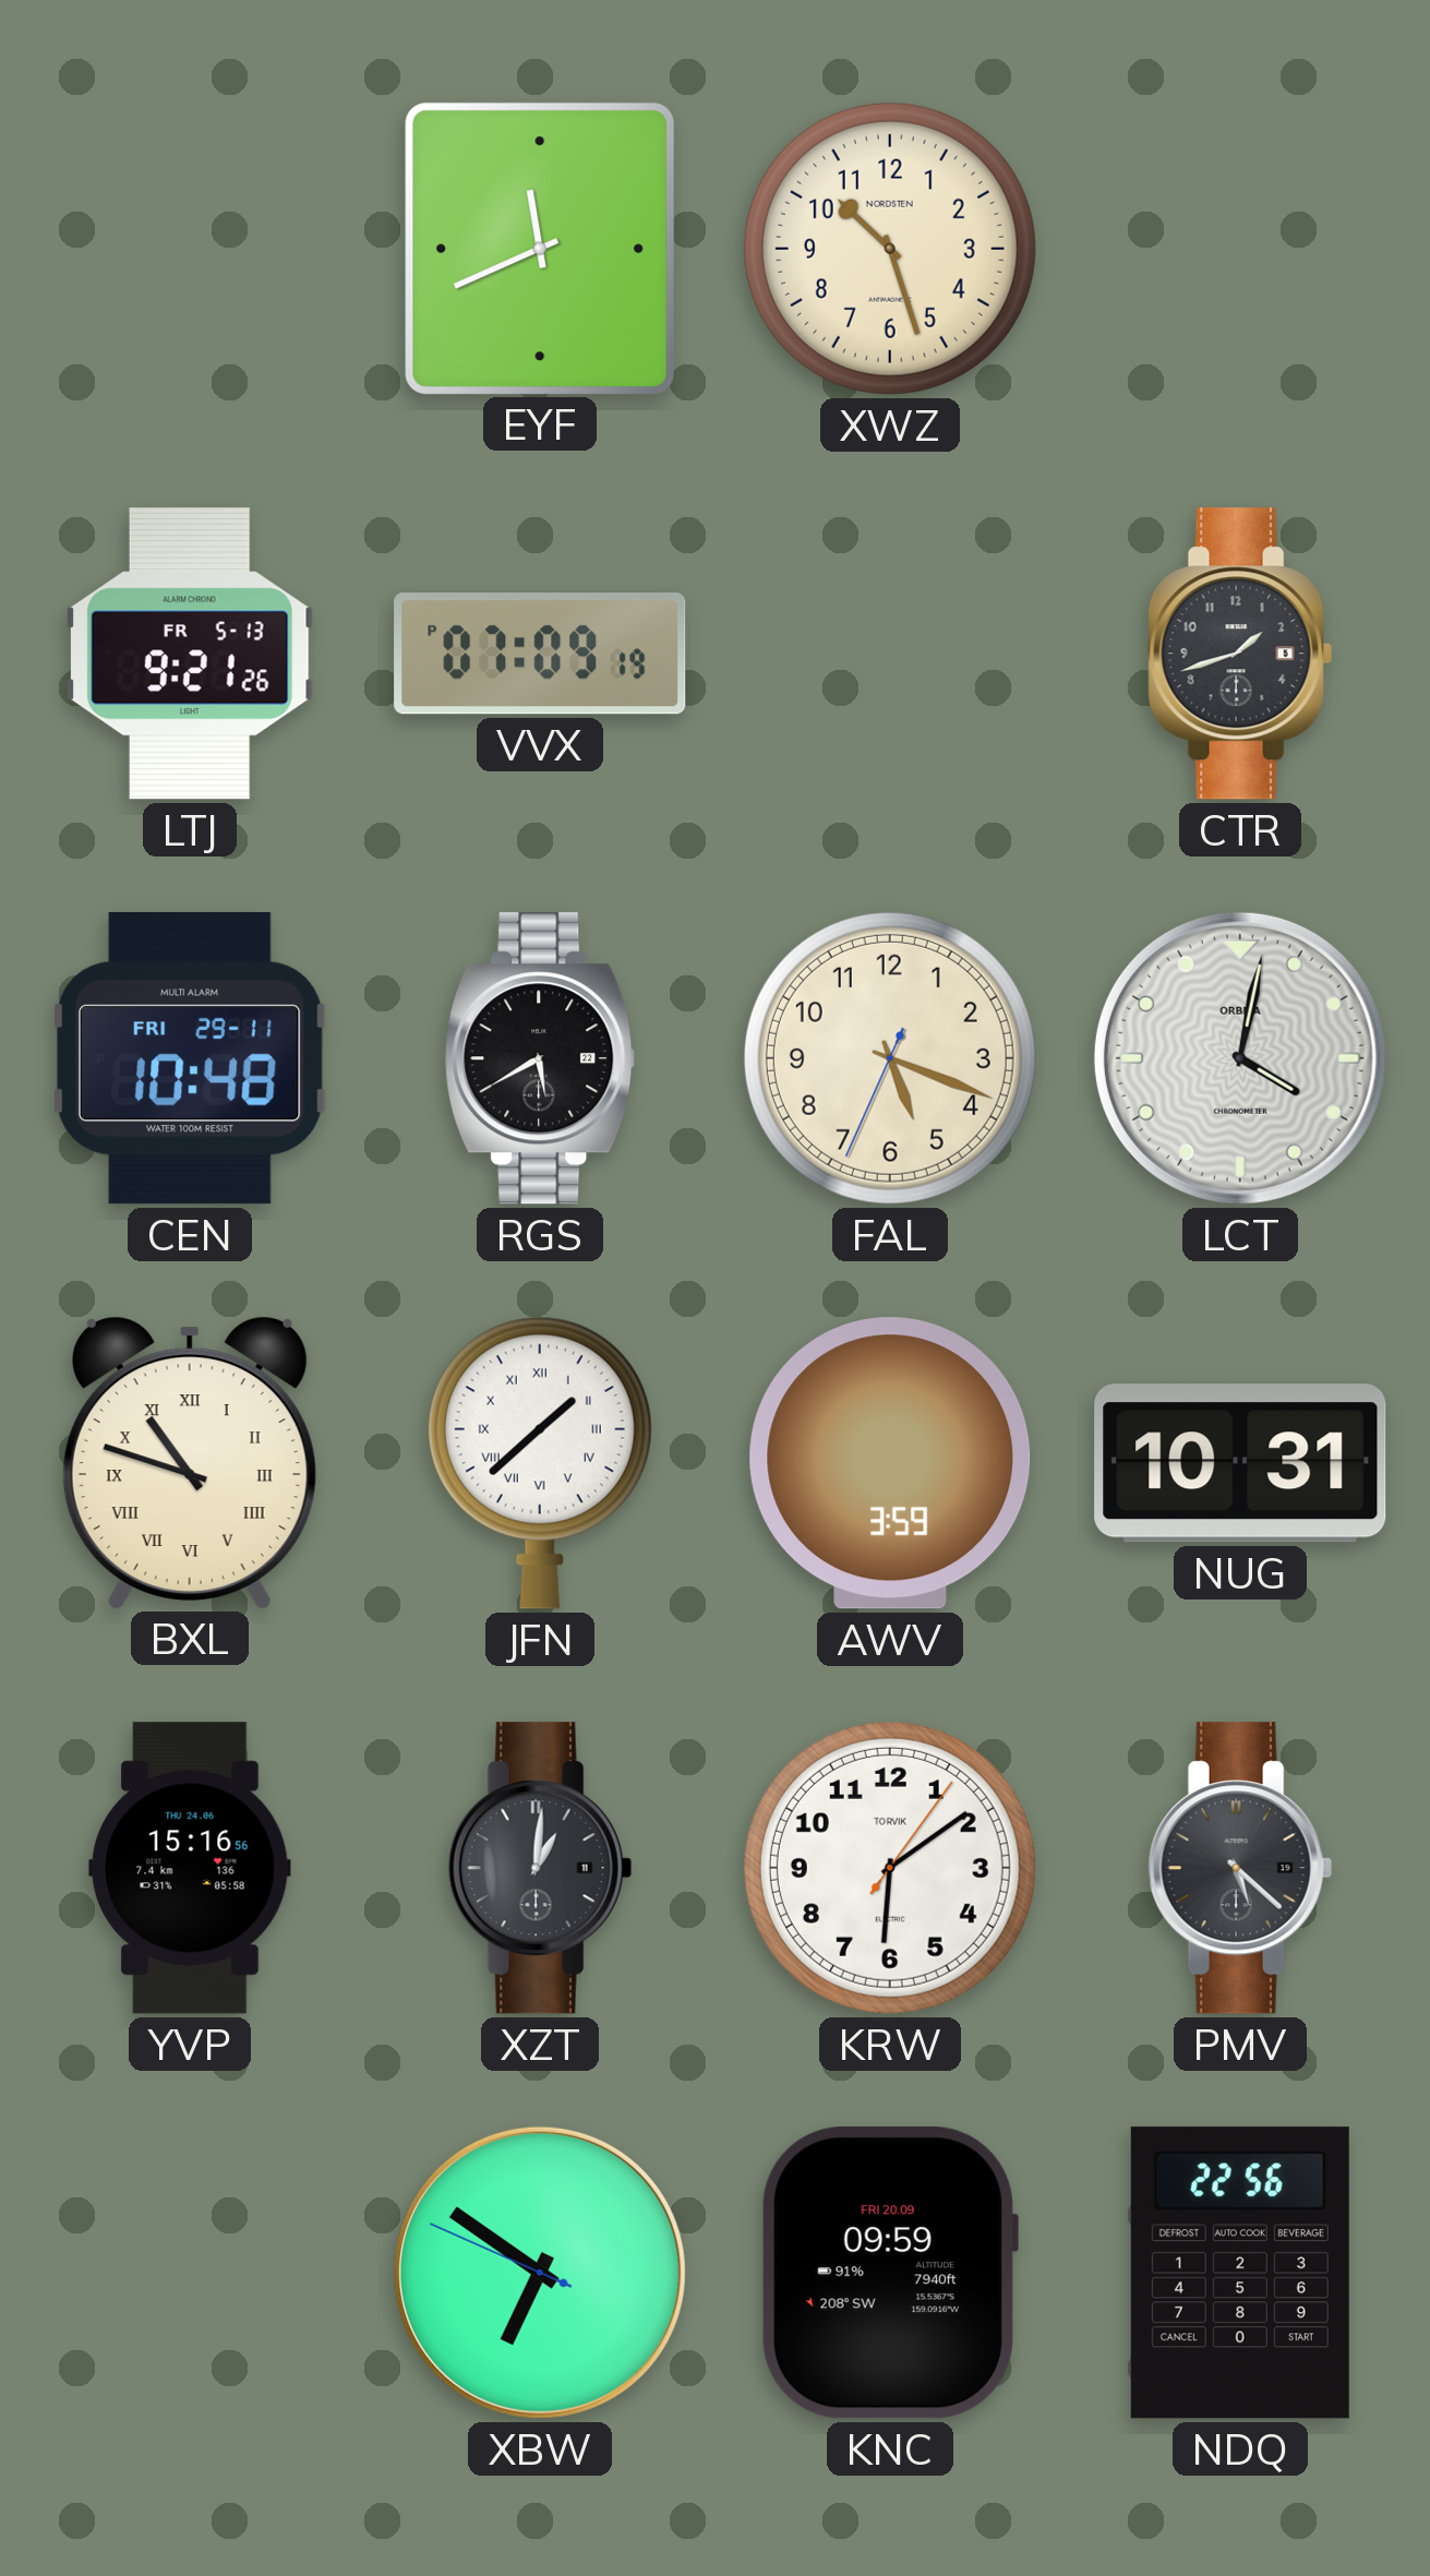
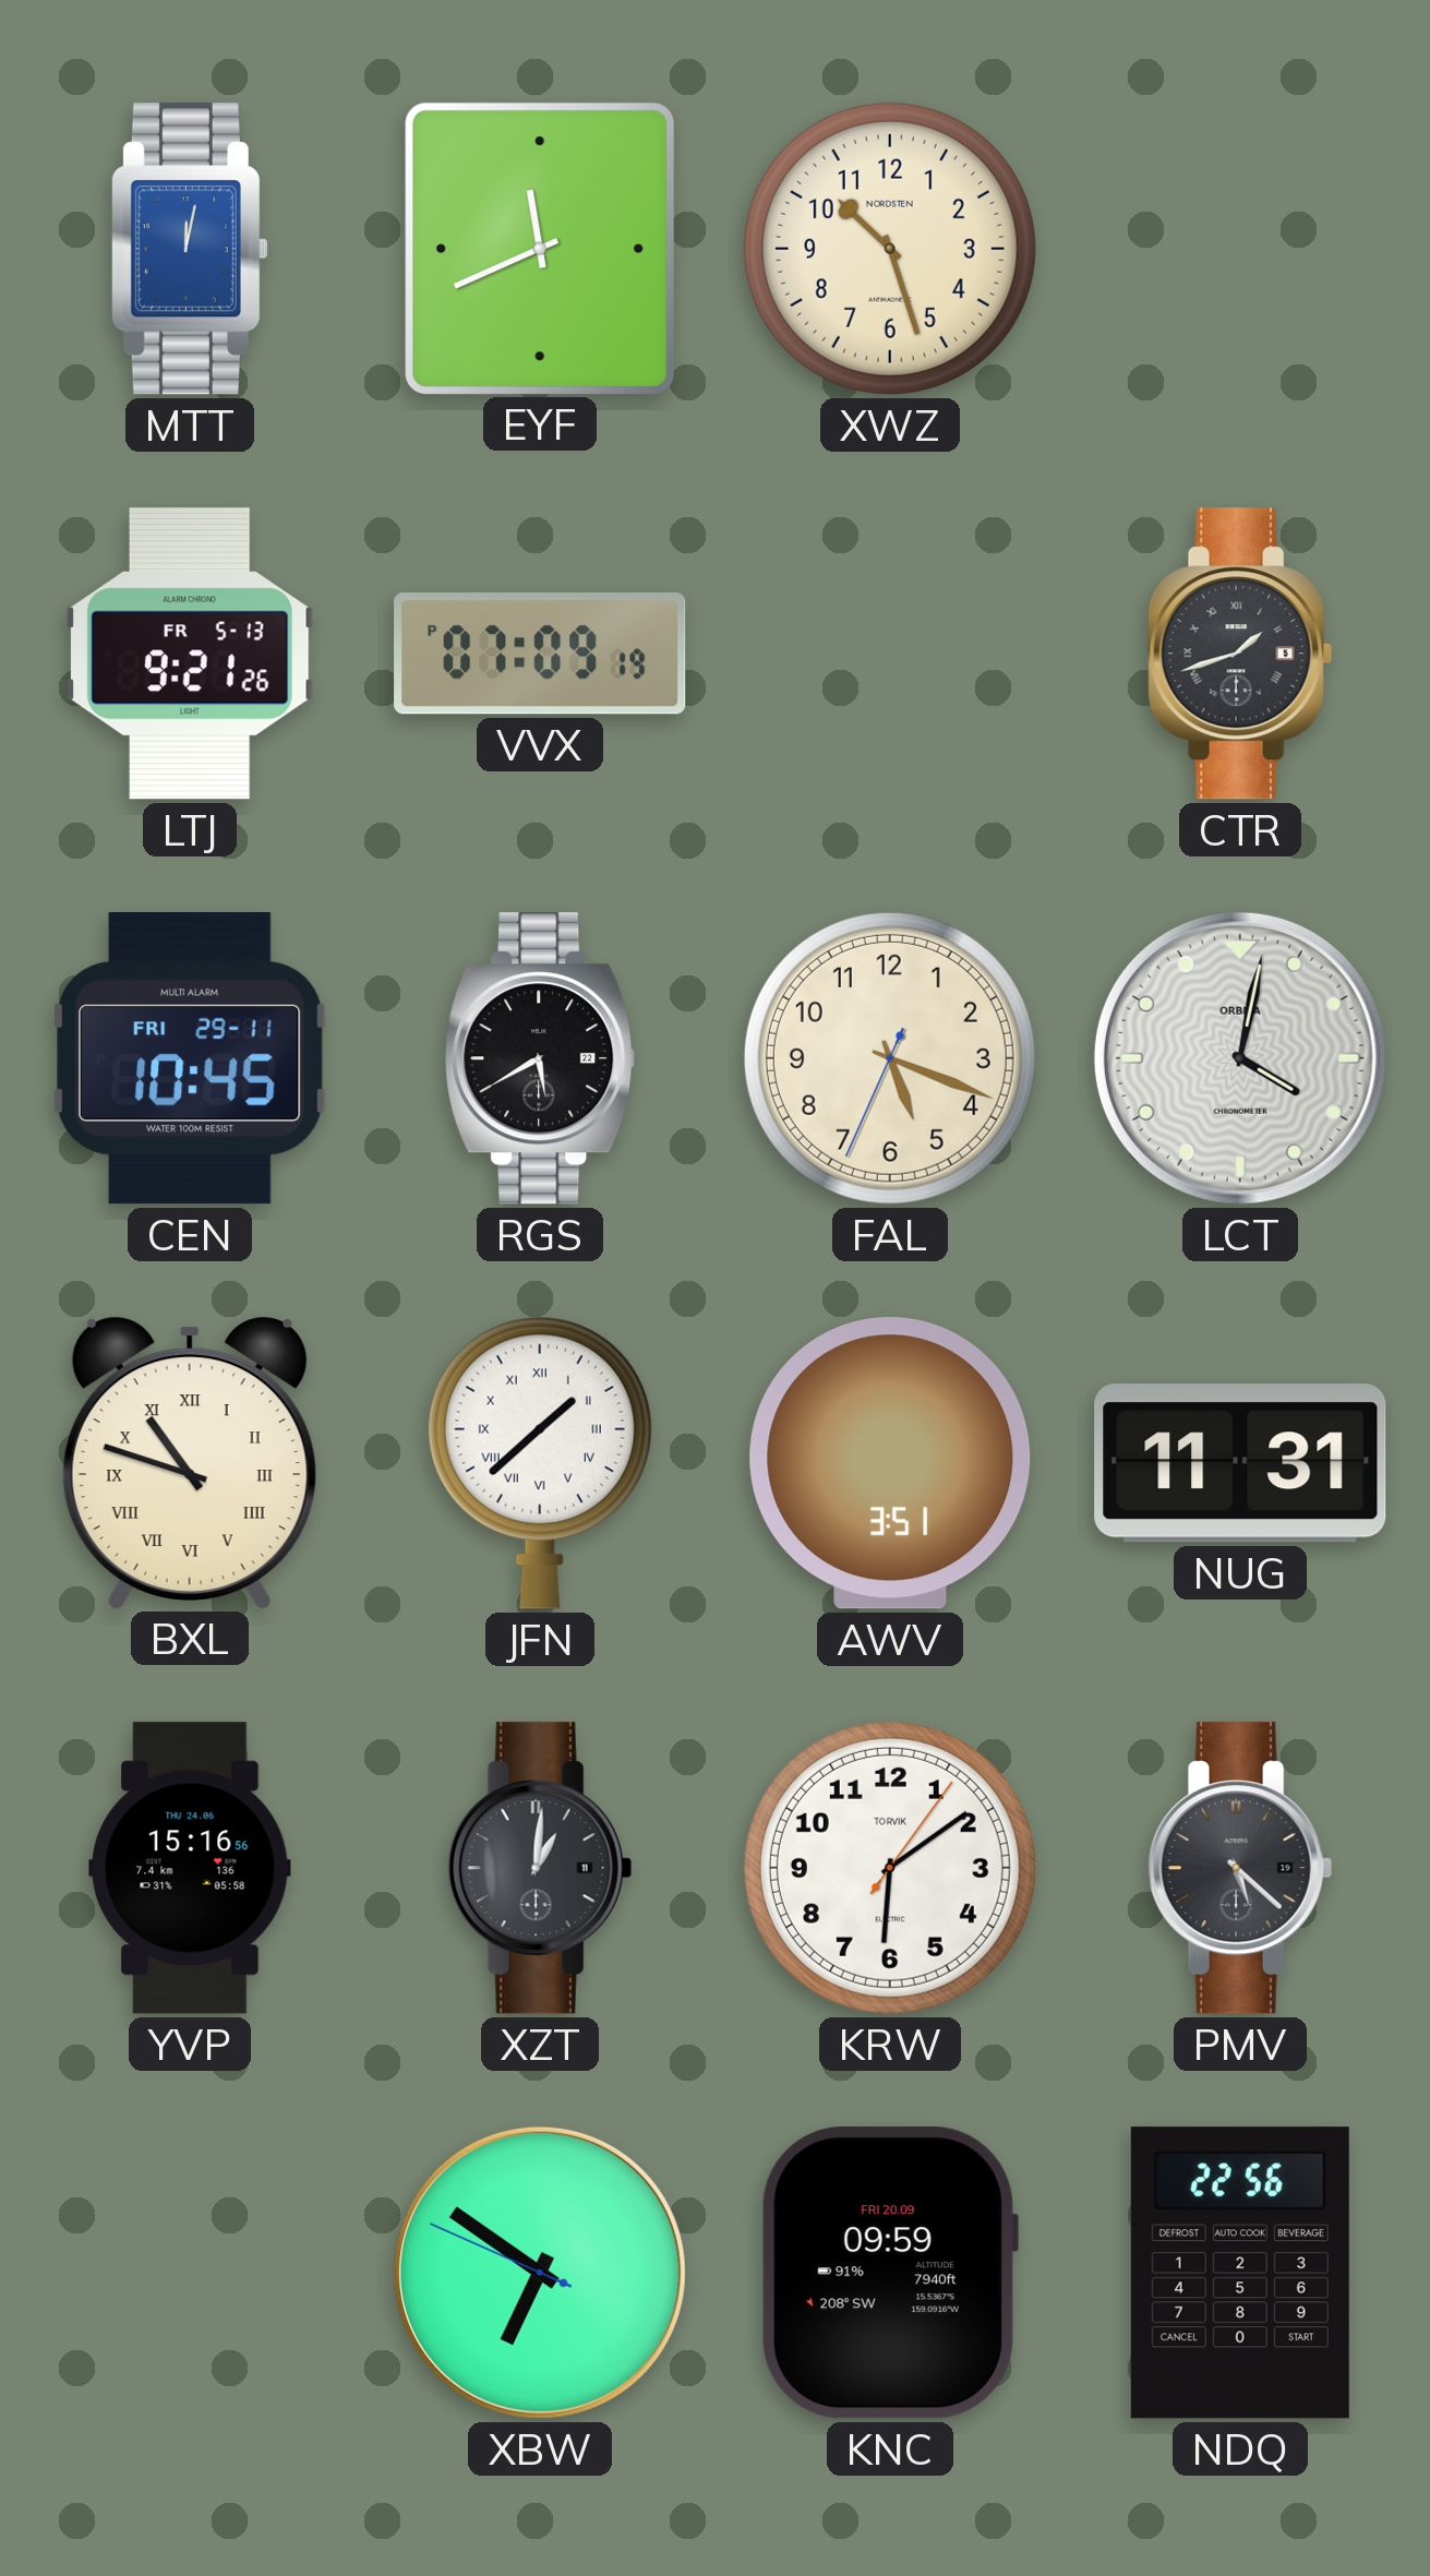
MTT: none -> 12:02 (190, 249)
CTR numerals: Arabic -> Roman (1240, 654)
CEN: 10:48 -> 10:45 (190, 1058)
AWV: 3:59 -> 3:51 (890, 1463)
NUG: 10:31 -> 11:31 (1240, 1463)
